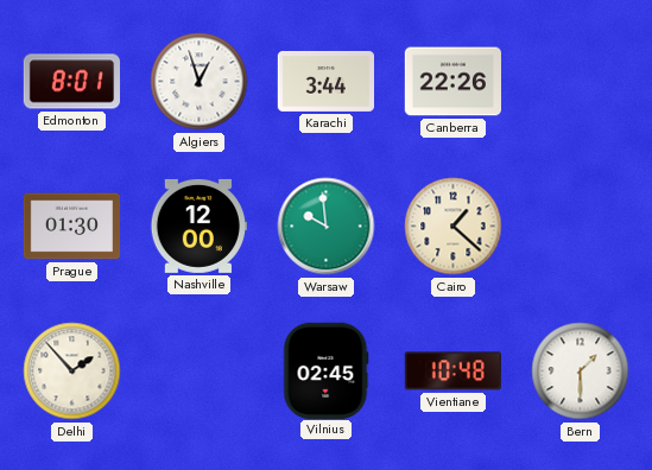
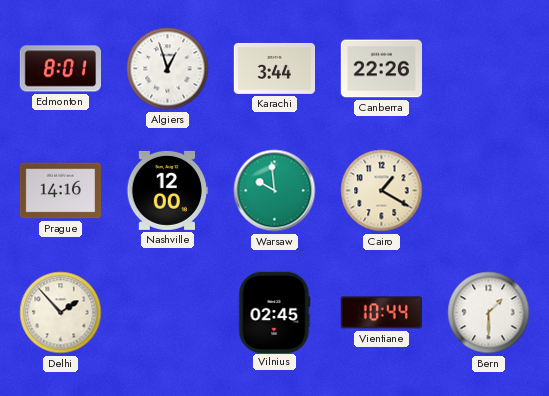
Prague: 01:30 -> 14:16 (61, 191)
Cairo: 1:22 -> 1:20 (382, 191)
Vientiane: 10:48 -> 10:44 (381, 313)
